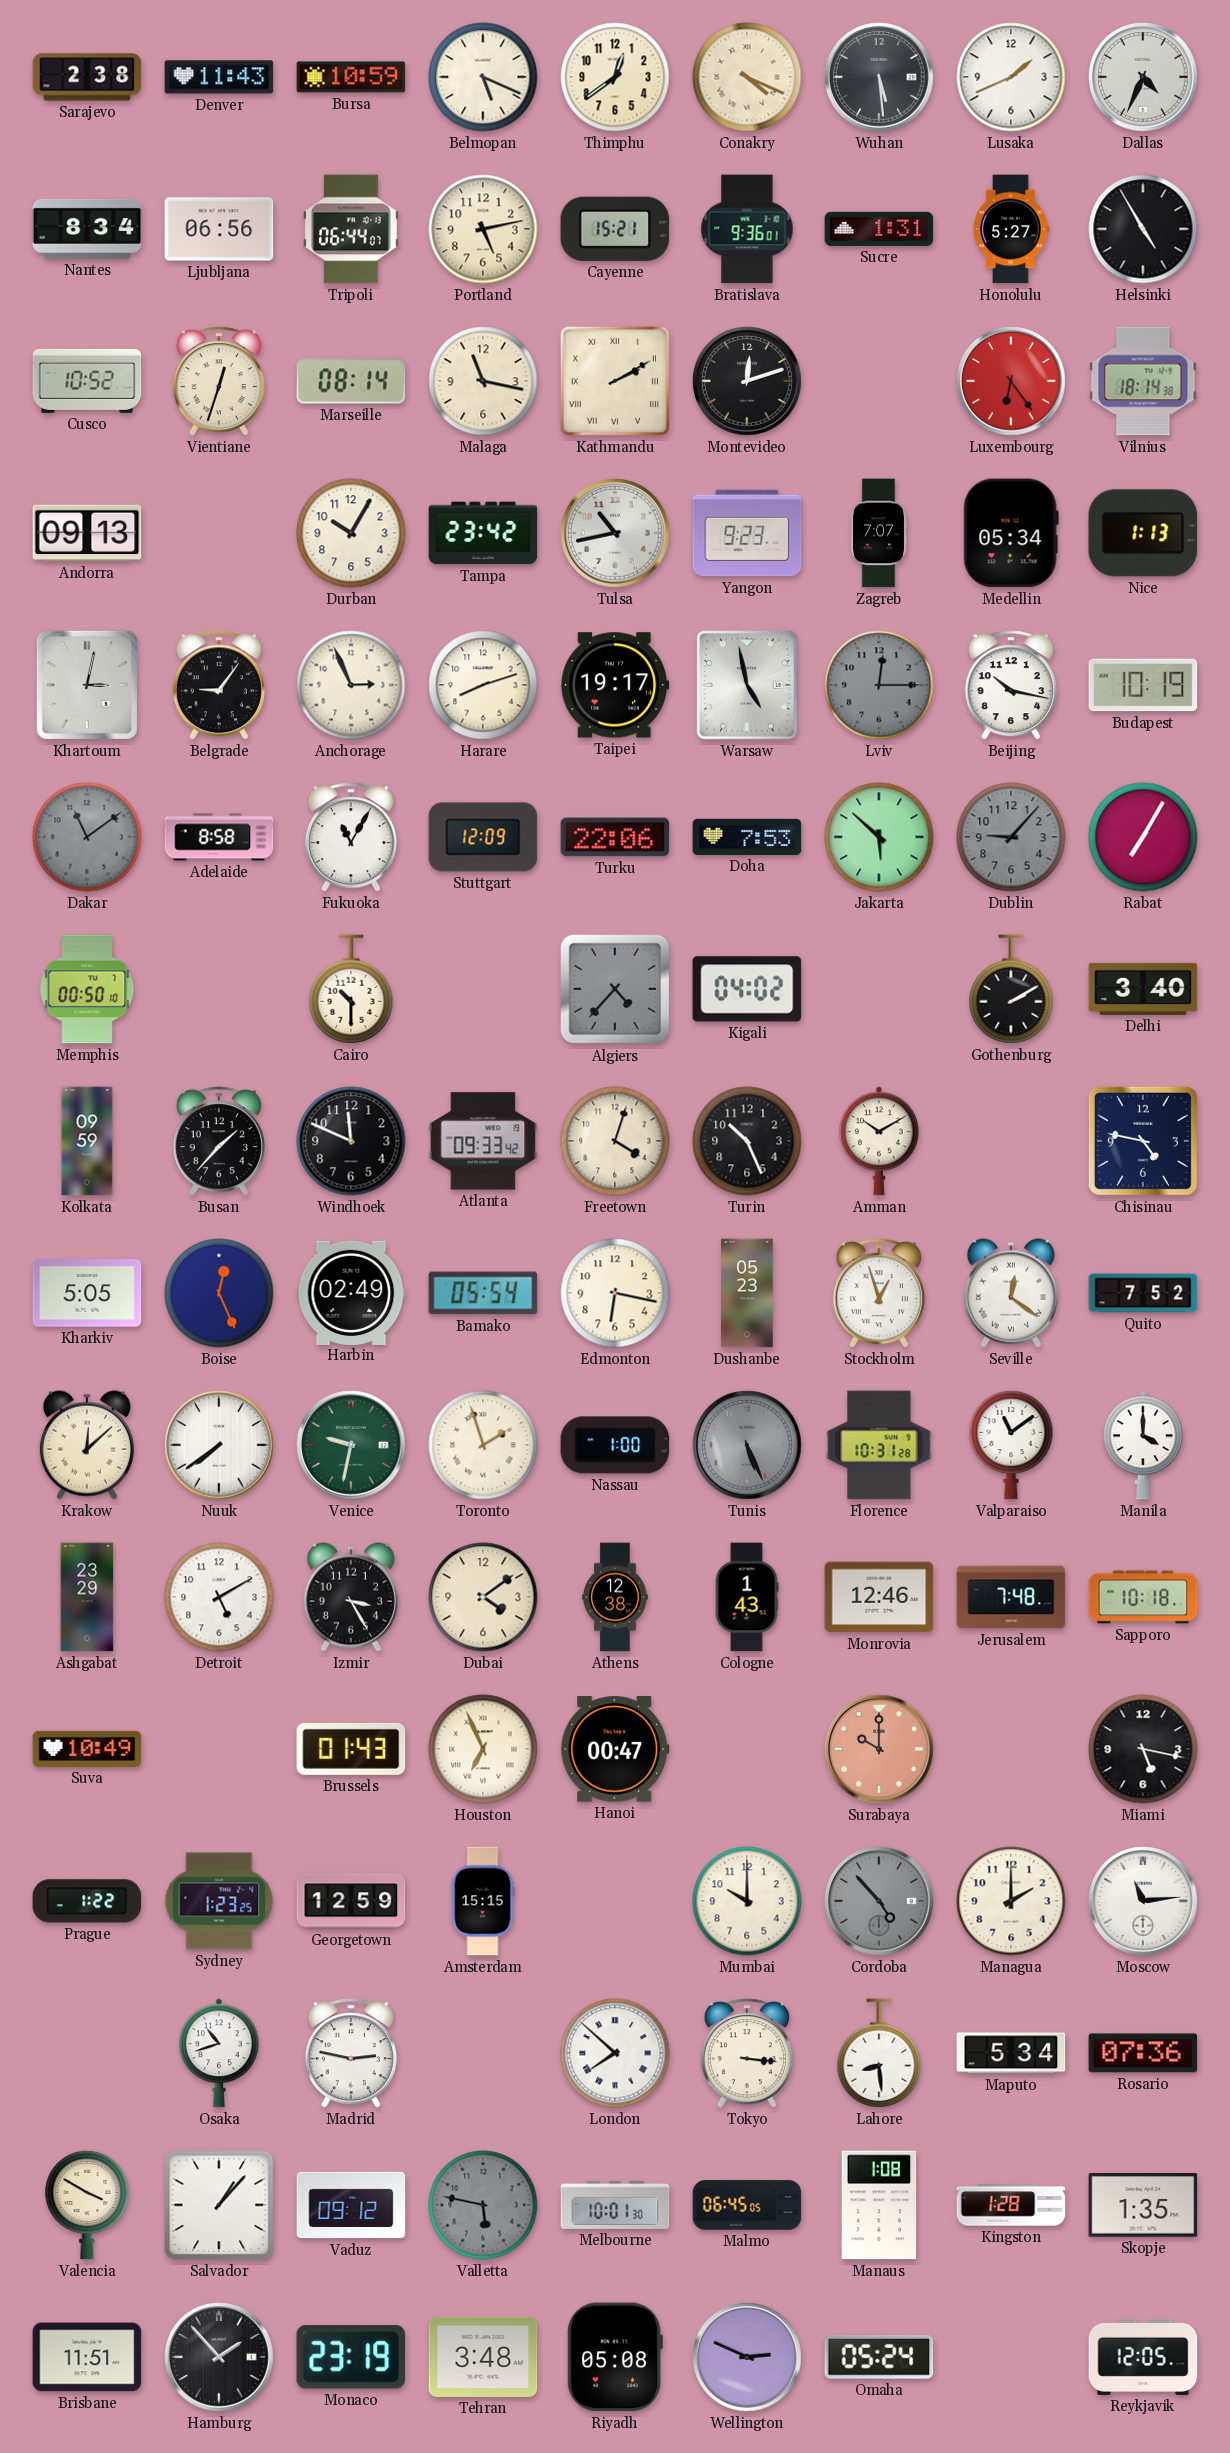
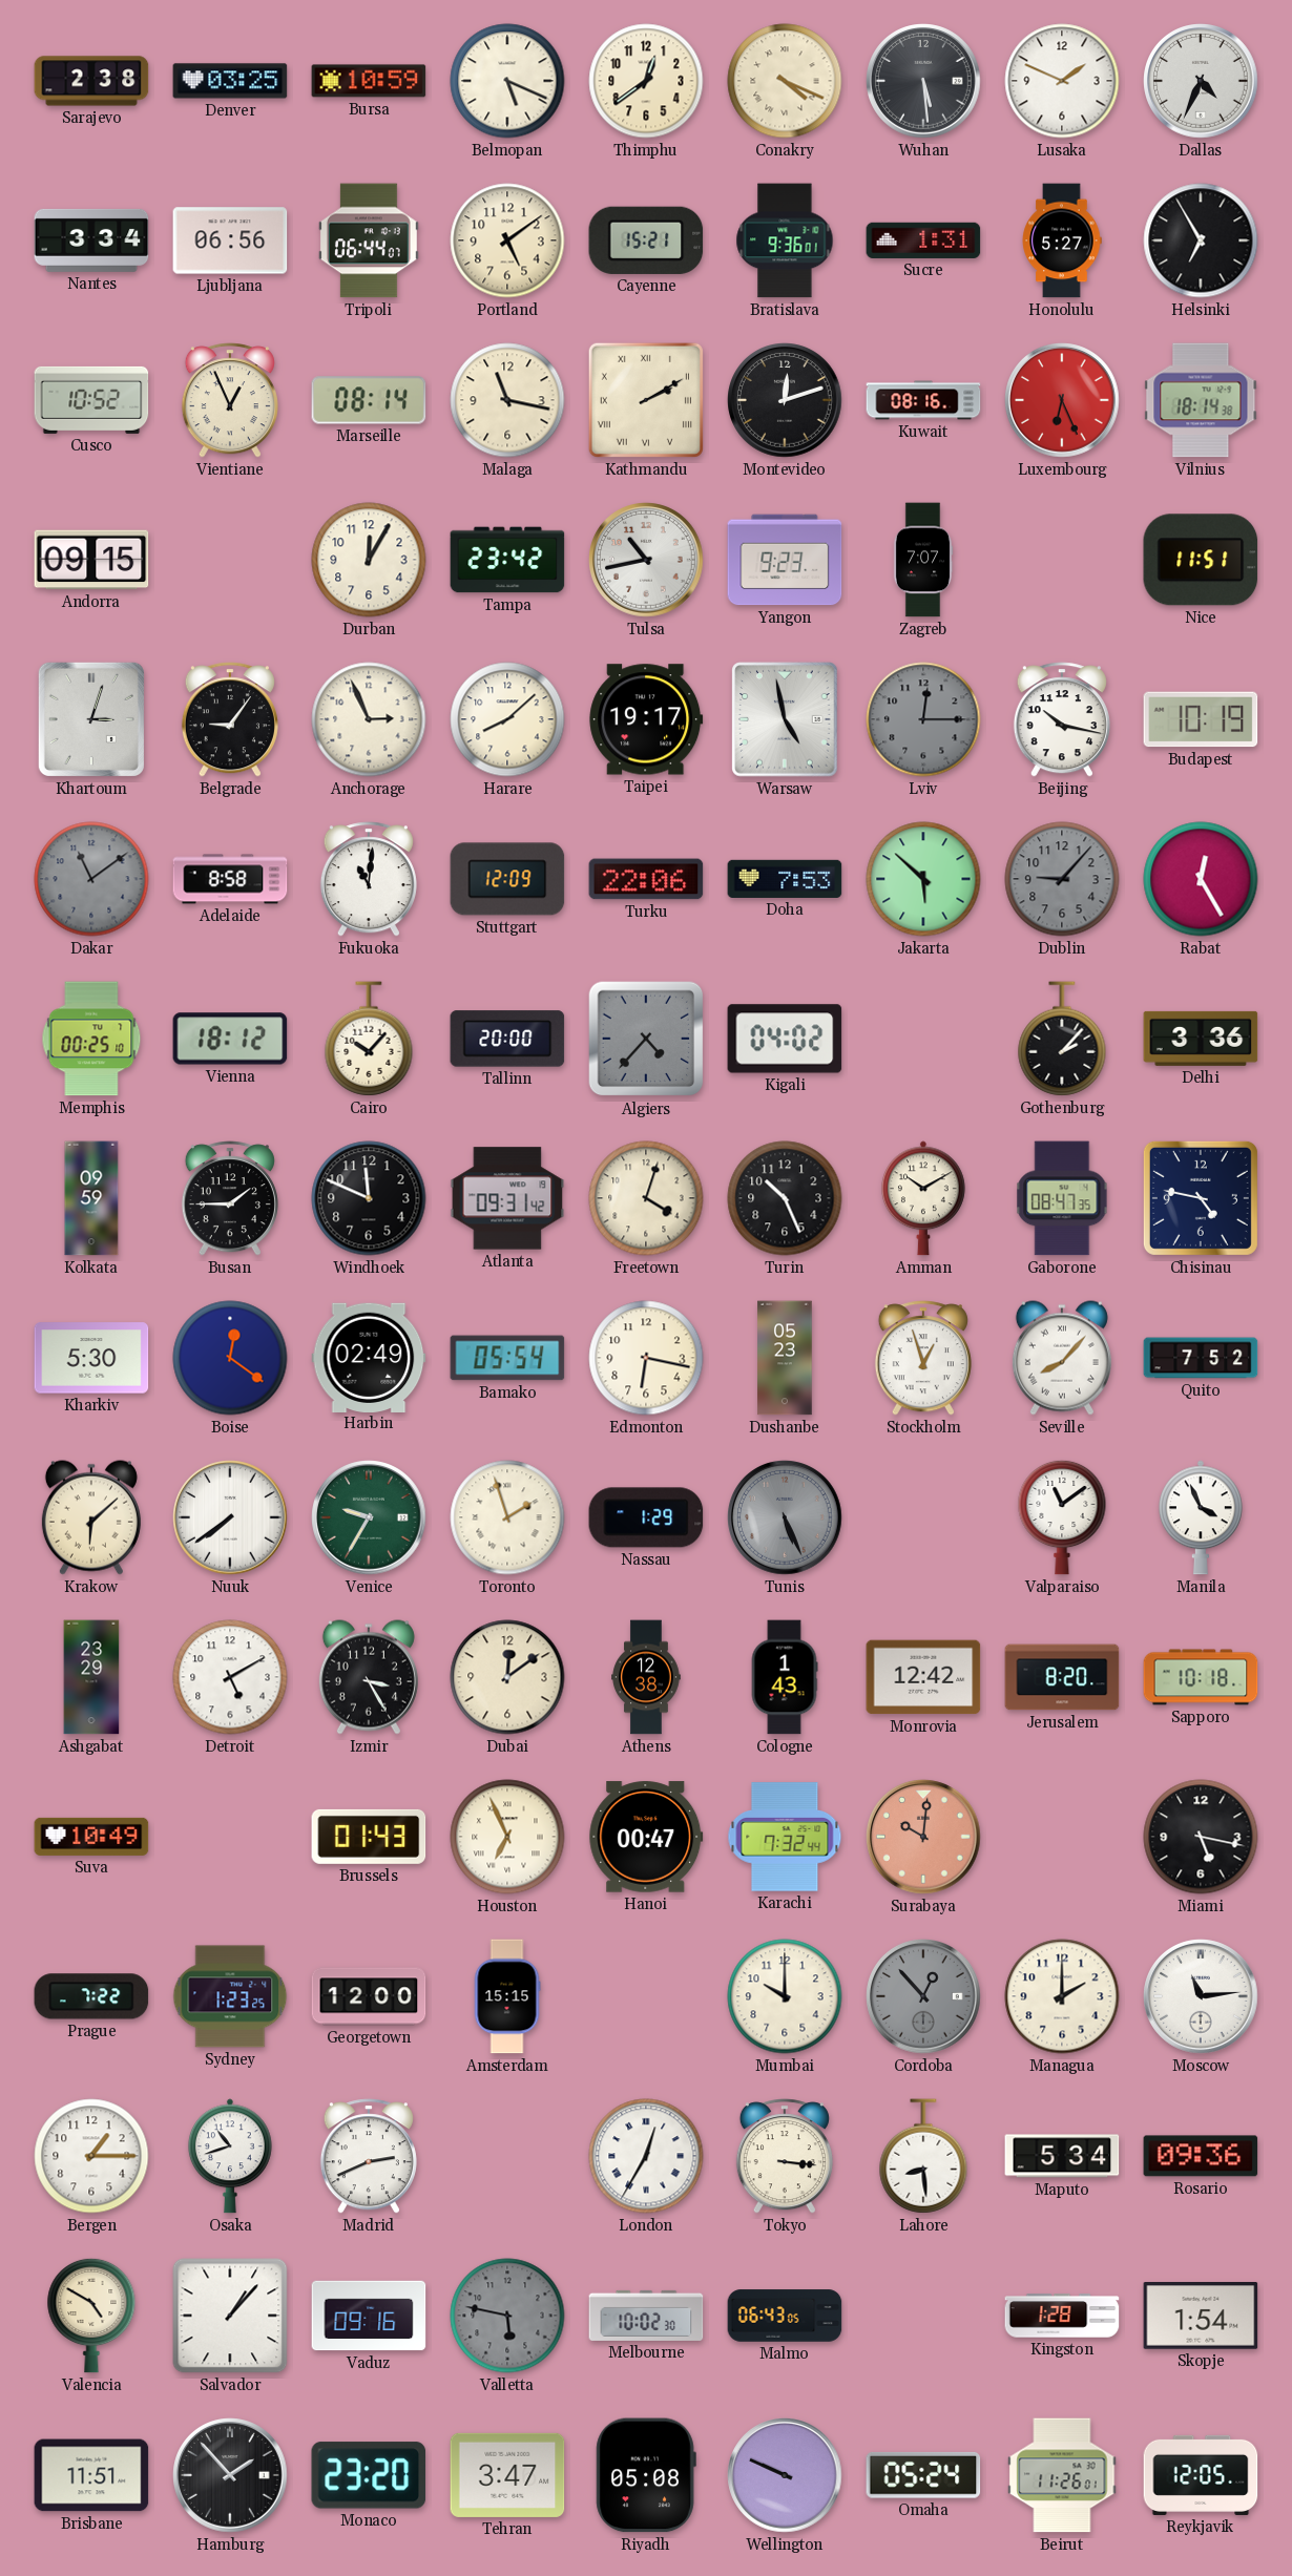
Denver: 11:43 -> 03:25 (230, 81)
Lusaka: 1:41 -> 1:49 (1062, 81)
Nantes: 8:34 -> 3:34 (91, 240)
Portland: 5:13 -> 5:09 (507, 240)
Helsinki: 4:55 -> 6:55 (1201, 240)
Vientiane: 12:33 -> 12:56 (230, 400)
Kuwait: none -> 08:16 (923, 400)
Luxembourg: 6:24 -> 6:26 (1062, 400)
Andorra: 09:13 -> 09:15 (91, 560)
Durban: 10:05 -> 12:05 (369, 560)
Medellin: 05:34 -> none (1011, 533)
Nice: 1:13 -> 11:51 (1201, 560)
Khartoum: 3:02 -> 3:03 (91, 719)
Harare: 8:12 -> 8:08 (507, 719)
Fukuoka: 11:05 -> 11:01 (369, 879)
Rabat: 7:05 -> 12:25 (1201, 879)
Memphis: 00:50 -> 00:25 (91, 1039)
Vienna: none -> 18:12 (230, 1039)
Cairo: 10:30 -> 10:07 (369, 1039)
Tallinn: none -> 20:00 (507, 1039)
Gothenburg: 2:10 -> 2:07 (1062, 1039)
Delhi: 3:40 -> 3:36 (1201, 1039)
Busan: 1:37 -> 1:45 (230, 1198)
Atlanta: 09:33 -> 09:31 (507, 1198)
Gaborone: none -> 08:47 (1062, 1198)
Kharkiv: 5:05 -> 5:30 (91, 1358)
Boise: 12:26 -> 12:21 (230, 1358)
Seville: 12:21 -> 8:07 (1062, 1358)
Krakow: 12:08 -> 6:08 (91, 1517)
Venice: 9:32 -> 9:35 (369, 1517)
Nassau: 1:00 -> 1:29 (646, 1517)
Florence: 10:31 -> none (879, 1445)
Manila: 4:00 -> 3:56 (1201, 1517)
Dubai: 4:09 -> 12:09 (507, 1677)
Monrovia: 12:46 -> 12:42 (923, 1677)
Jerusalem: 7:48 -> 8:20 (1062, 1677)
Karachi: none -> 7:32 (785, 1837)
Surabaya: 10:00 -> 10:01 (923, 1837)
Prague: 1:22 -> 7:22 (91, 1996)
Georgetown: 12:59 -> 12:00 (369, 1996)
Cordoba: 4:53 -> 12:53 (923, 1996)
Bergen: none -> 1:15 (91, 2156)
Madrid: 2:47 -> 2:41 (369, 2156)
London: 7:52 -> 12:35 (646, 2156)
Rosario: 07:36 -> 09:36 (1201, 2156)
Valencia: 3:50 -> 4:50 (91, 2316)
Vaduz: 09:12 -> 09:16 (369, 2316)
Melbourne: 10:01 -> 10:02 (646, 2316)
Malmo: 06:45 -> 06:43 (785, 2316)
Manaus: 1:08 -> none (879, 2205)
Skopje: 1:35 -> 1:54 (1201, 2316)
Monaco: 23:19 -> 23:20 (369, 2475)
Tehran: 3:48 -> 3:47 (507, 2475)
Wellington: 2:49 -> 9:49 (785, 2475)
Beirut: none -> 11:26 (1062, 2475)
